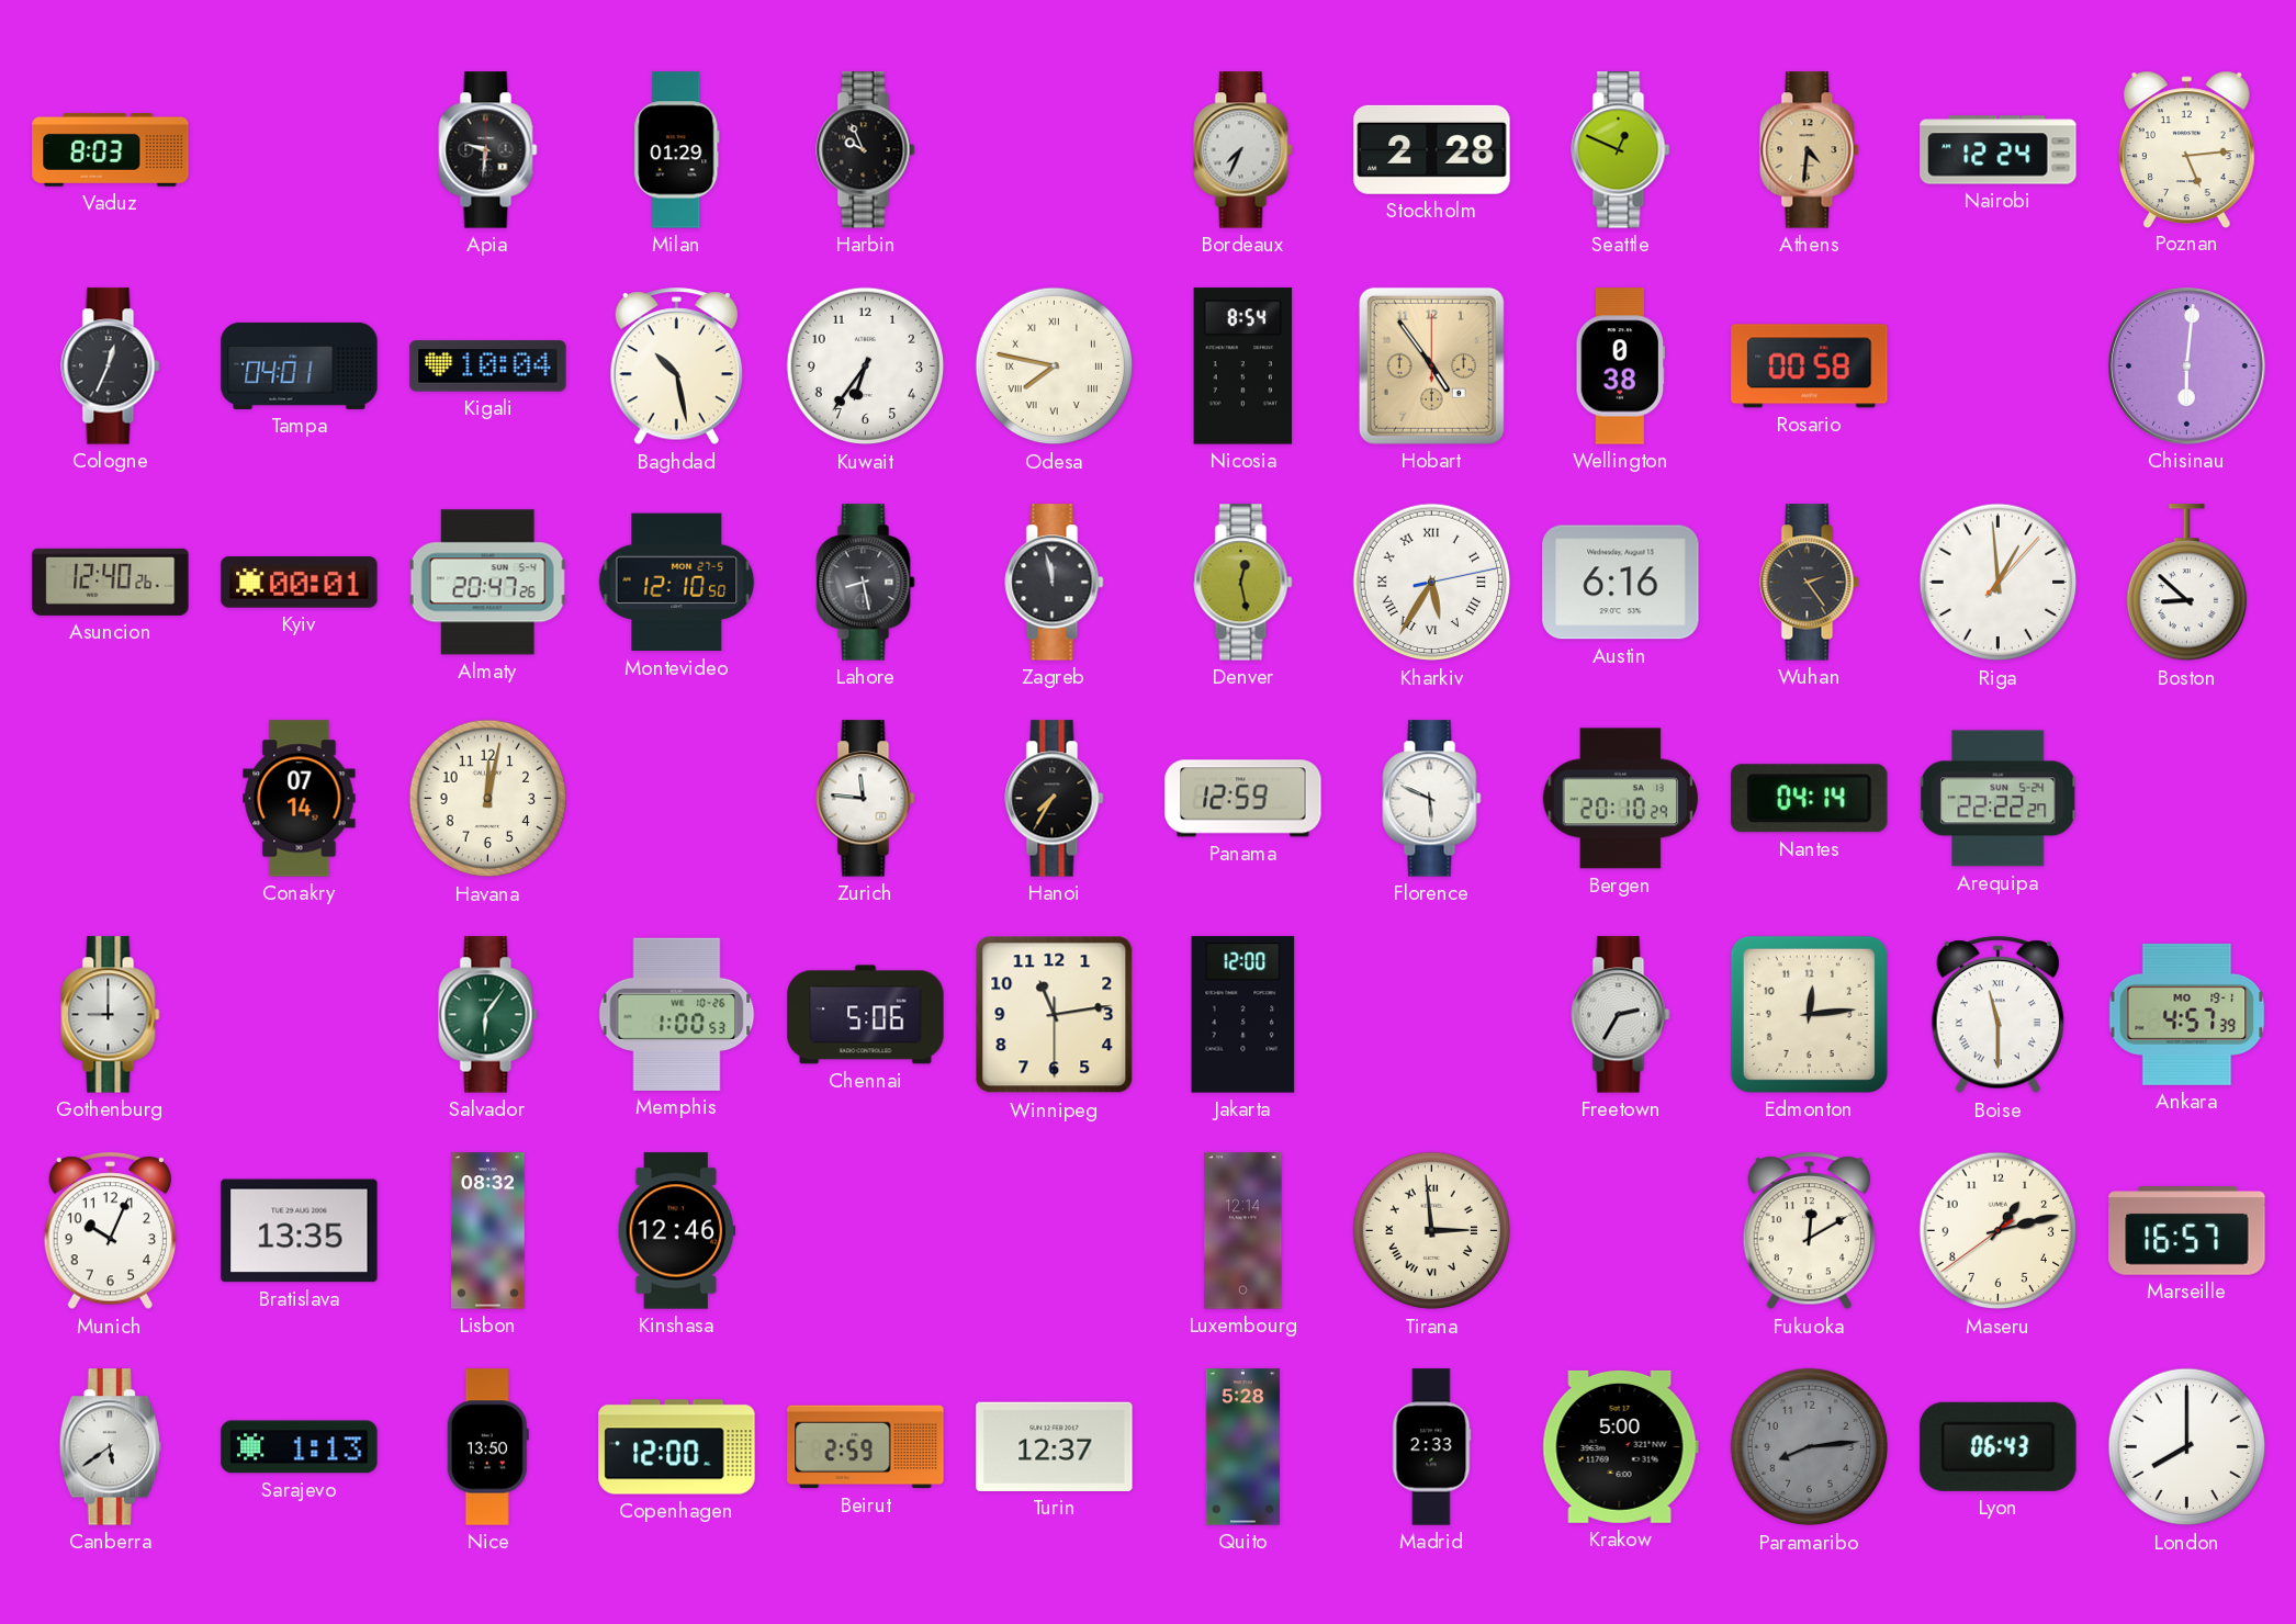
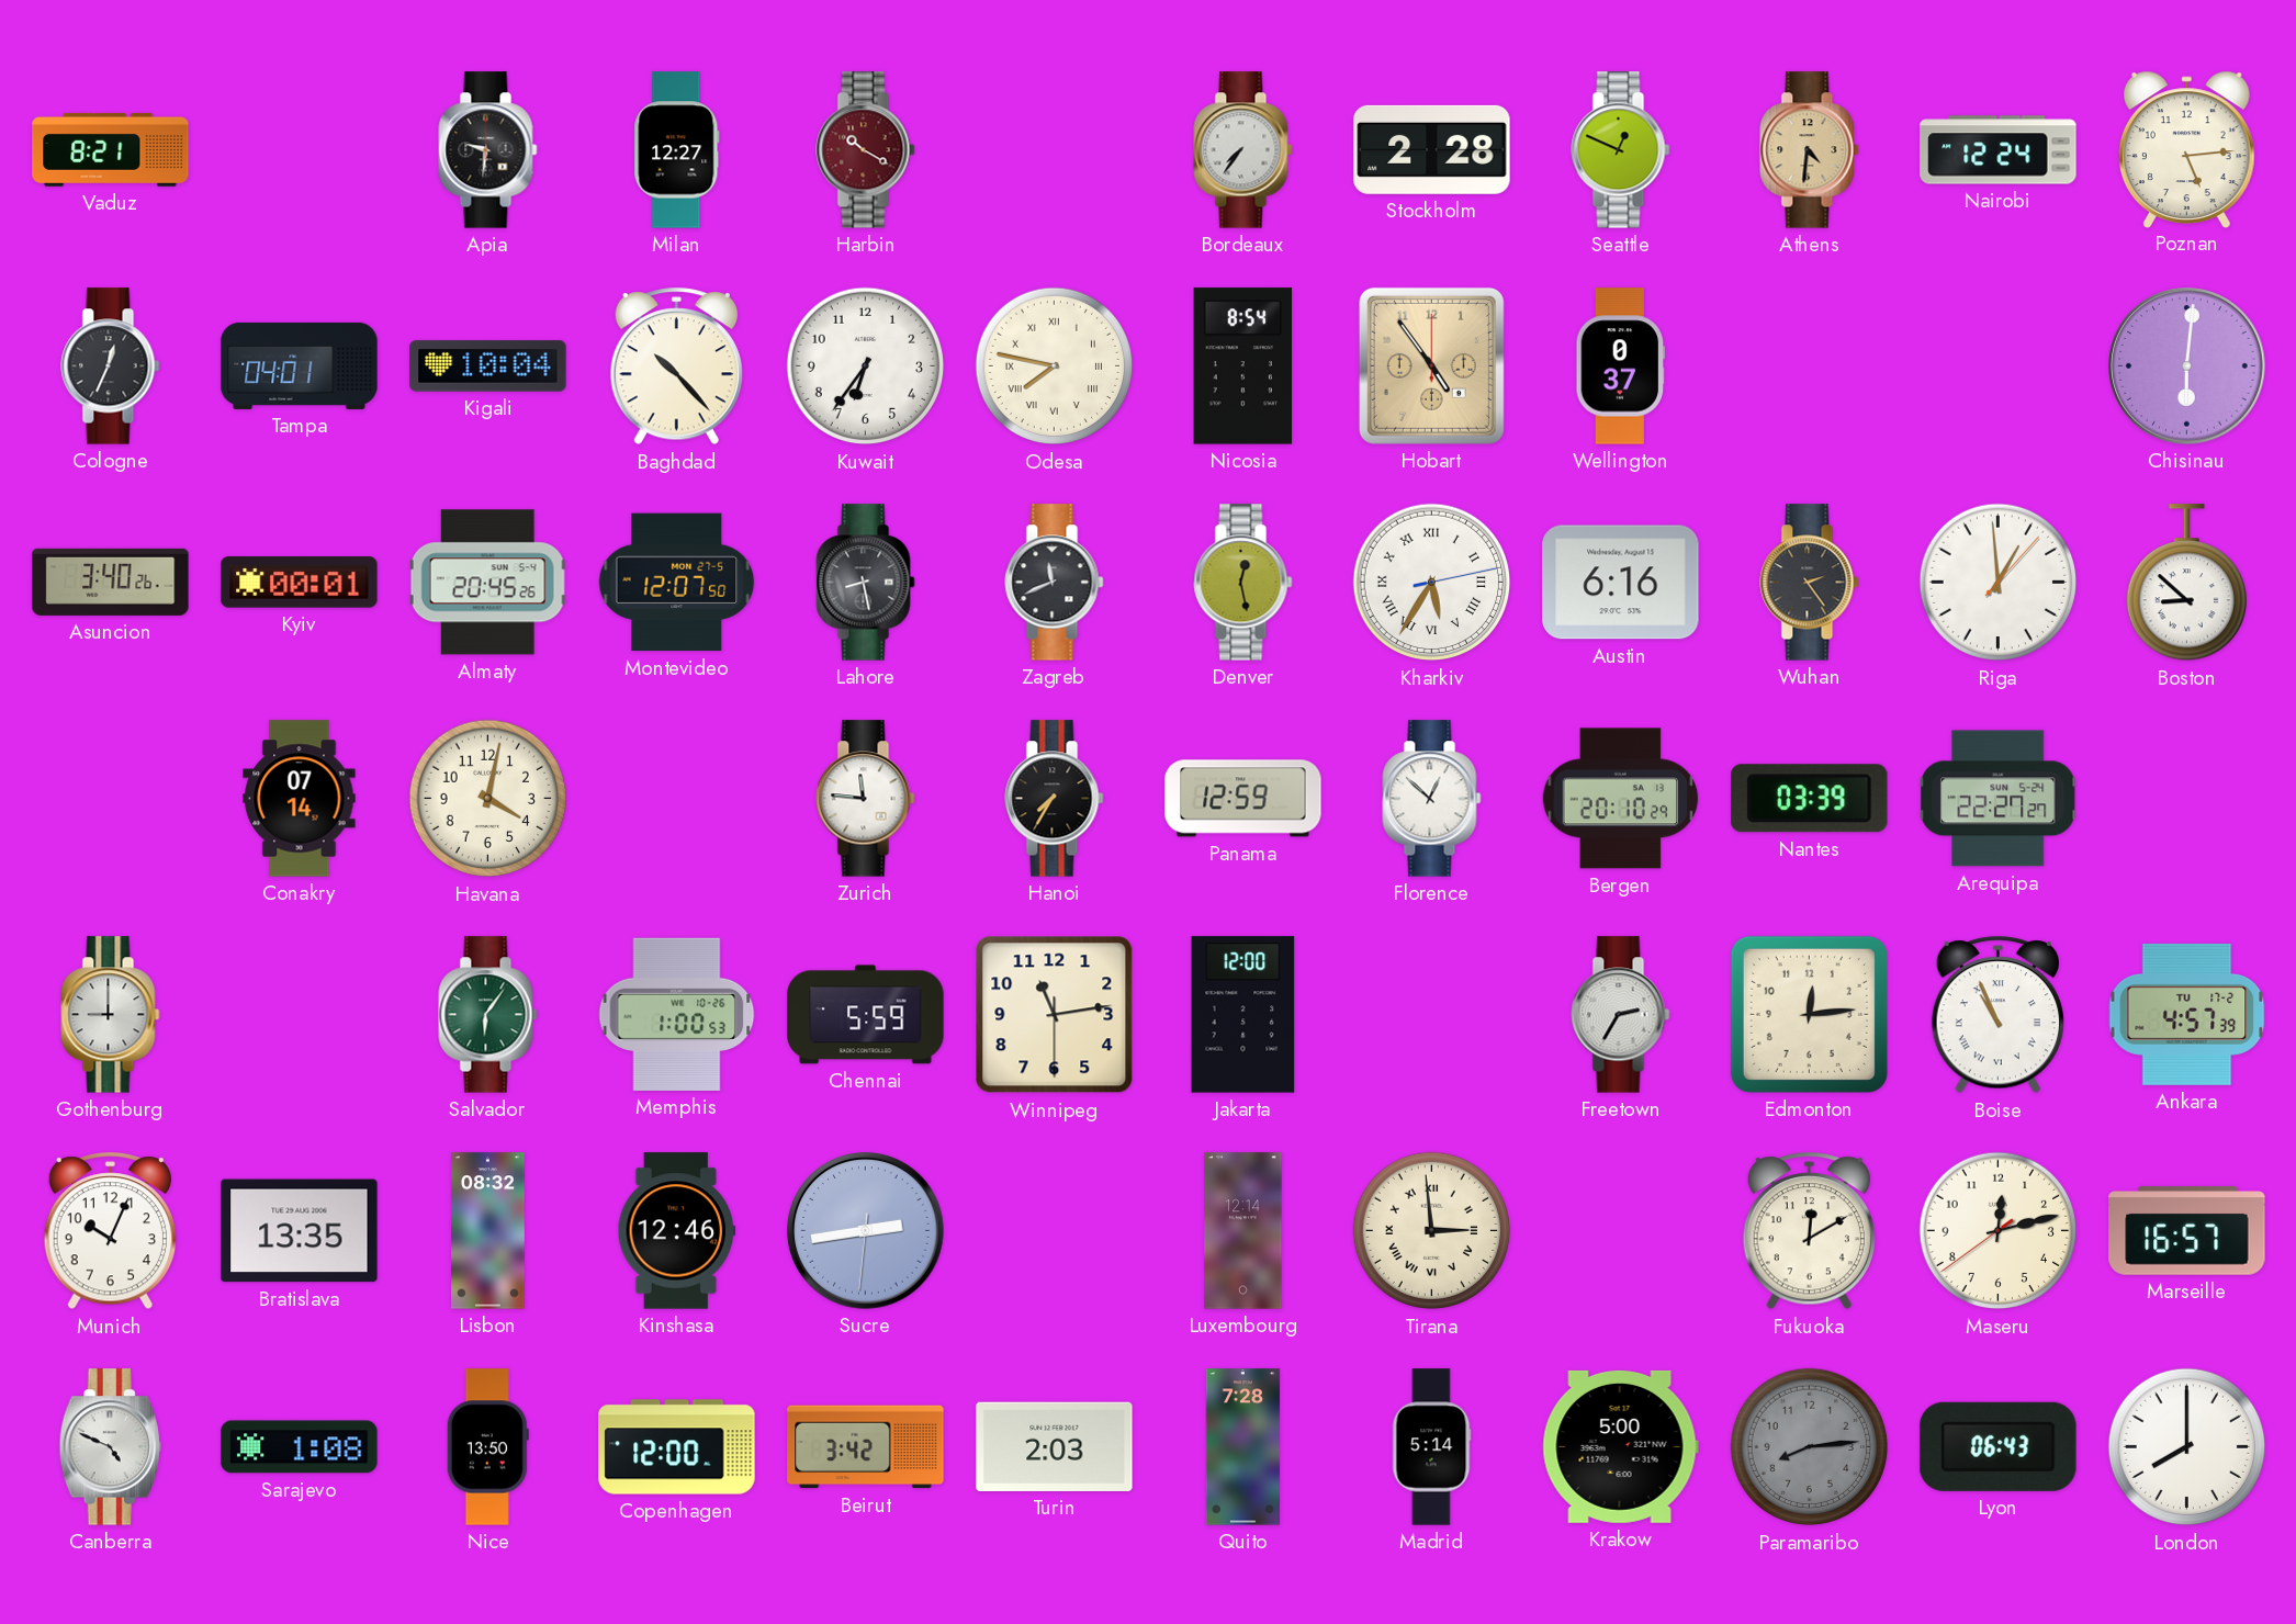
Vaduz: 8:03 -> 8:21 (111, 149)
Milan: 01:29 -> 12:27 (677, 150)
Harbin: 9:56 -> 10:20 (866, 150)
Harbin dial: black -> burgundy (866, 150)
Bordeaux: 7:34 -> 7:36 (1243, 150)
Baghdad: 10:28 -> 10:23 (676, 366)
Wellington: 0:38 -> 0:37 (1621, 366)
Rosario: 00:58 -> none (1810, 366)
Asuncion: 12:40 -> 3:40 (111, 582)
Almaty: 20:47 -> 20:45 (488, 583)
Montevideo: 12:10 -> 12:07 (677, 583)
Zagreb: 11:58 -> 11:41 (1055, 583)
Havana: 12:02 -> 4:02 (488, 799)
Florence: 5:49 -> 12:52 (1432, 799)
Nantes: 04:14 -> 03:39 (1810, 799)
Arequipa: 22:22 -> 22:27 (1999, 799)
Chennai: 5:06 -> 5:59 (866, 1015)
Boise: 11:30 -> 10:56 (1997, 1015)
Ankara date: MO 19-1 -> TU 17-2 (2187, 1014)
Sucre: none -> 2:43 (866, 1231)
Maseru: 1:12 -> 12:12 (1999, 1231)
Canberra: 5:39 -> 4:49 (110, 1447)
Sarajevo: 1:13 -> 1:08 (300, 1447)
Beirut: 2:59 -> 3:42 (866, 1447)
Turin: 12:37 -> 2:03 (1055, 1446)
Quito: 5:28 -> 7:28 (1242, 1447)
Madrid: 2:33 -> 5:14 (1431, 1447)
